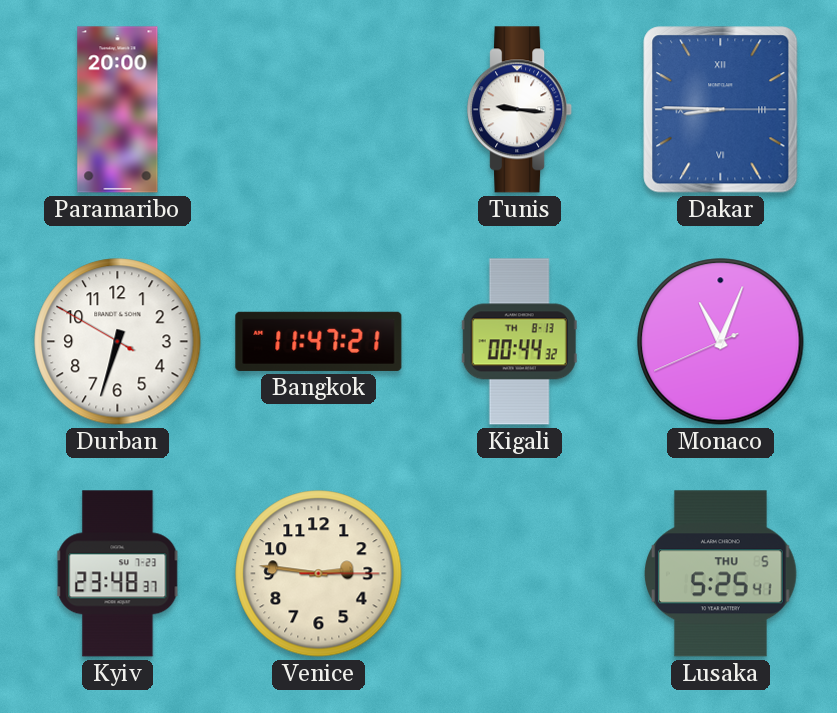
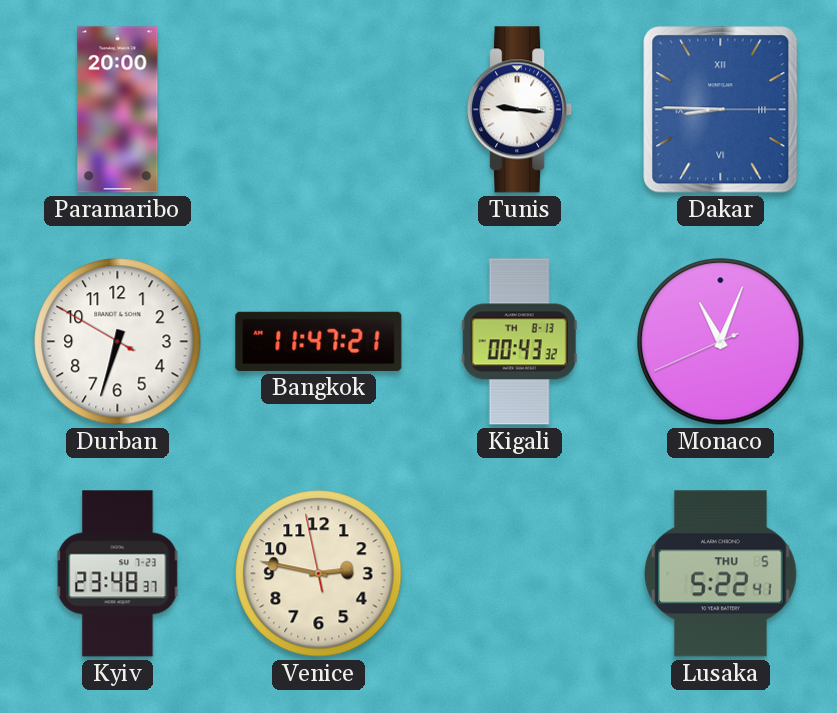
Kigali: 00:44 -> 00:43 (519, 342)
Venice: 2:46:15 -> 2:46:58 (319, 574)
Lusaka: 5:25 -> 5:22 (721, 574)
